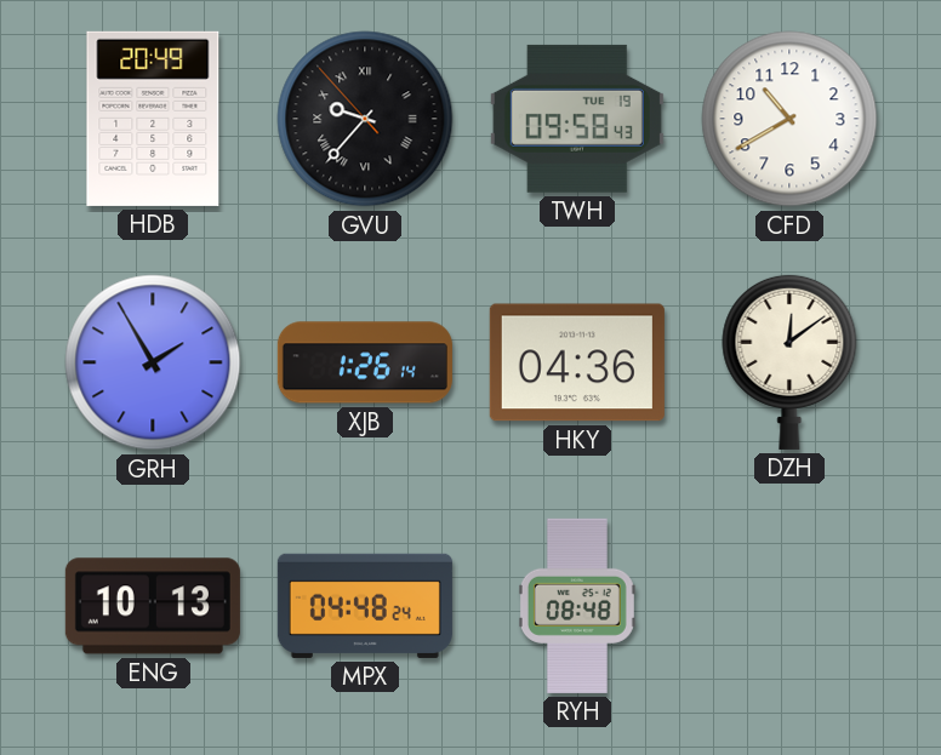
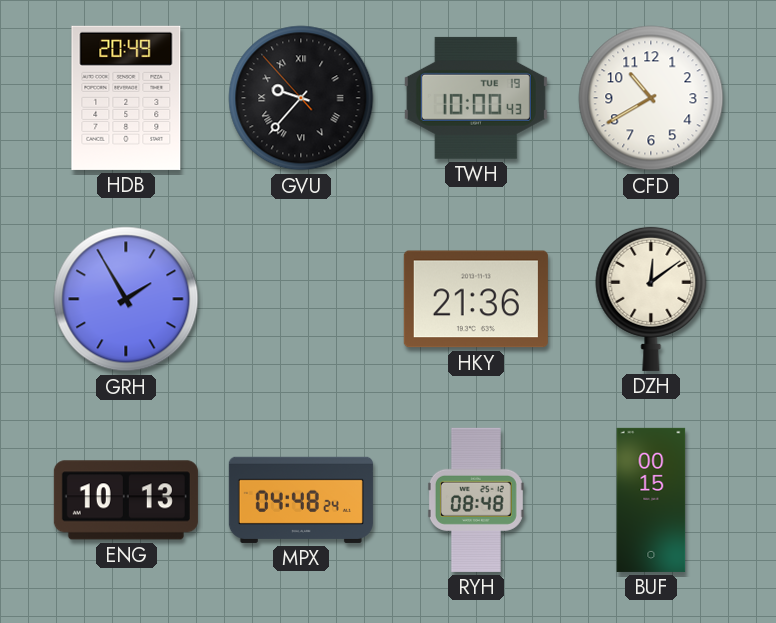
TWH: 09:58 -> 10:00 (476, 98)
XJB: 1:26 -> none (365, 362)
HKY: 04:36 -> 21:36 (476, 299)
BUF: none -> 00:15 (651, 500)
